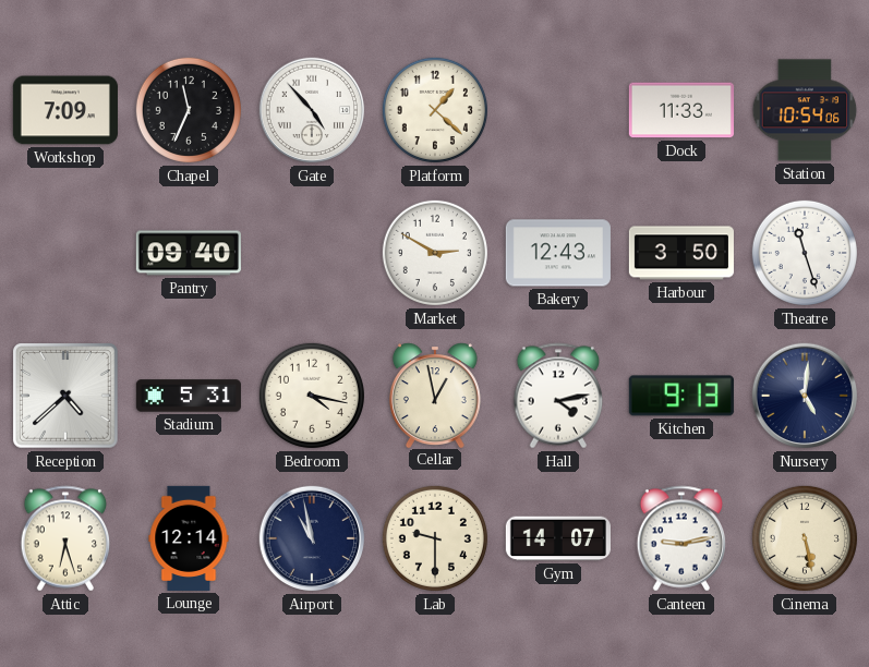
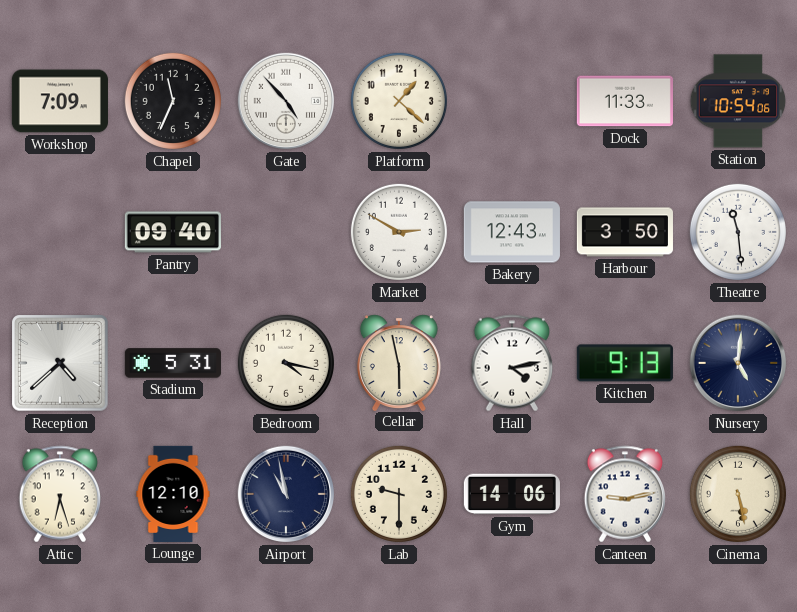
Theatre: 11:27 -> 11:29 (738, 232)
Cellar: 12:58 -> 5:58 (399, 362)
Lounge: 12:14 -> 12:10 (173, 494)
Gym: 14:07 -> 14:06 (512, 494)
